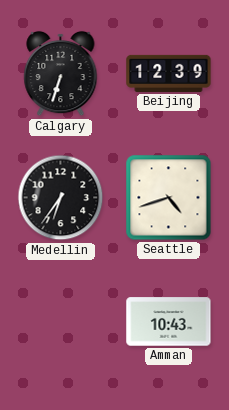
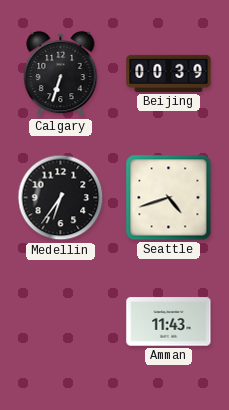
Beijing: 12:39 -> 00:39 (169, 73)
Amman: 10:43 -> 11:43 (169, 322)
